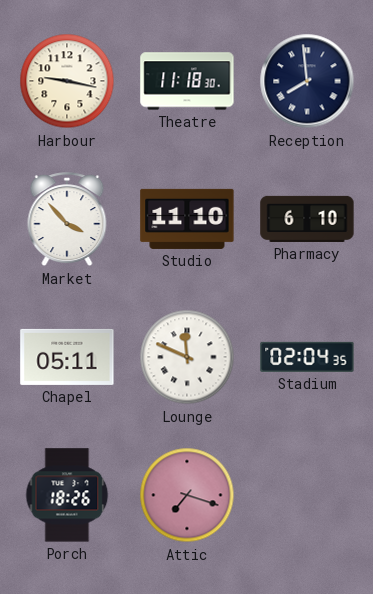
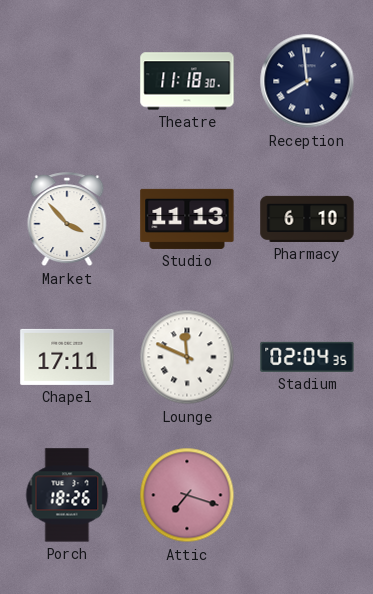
Harbour: 9:17 -> none (67, 81)
Studio: 11:10 -> 11:13 (187, 219)
Chapel: 05:11 -> 17:11 (67, 357)
